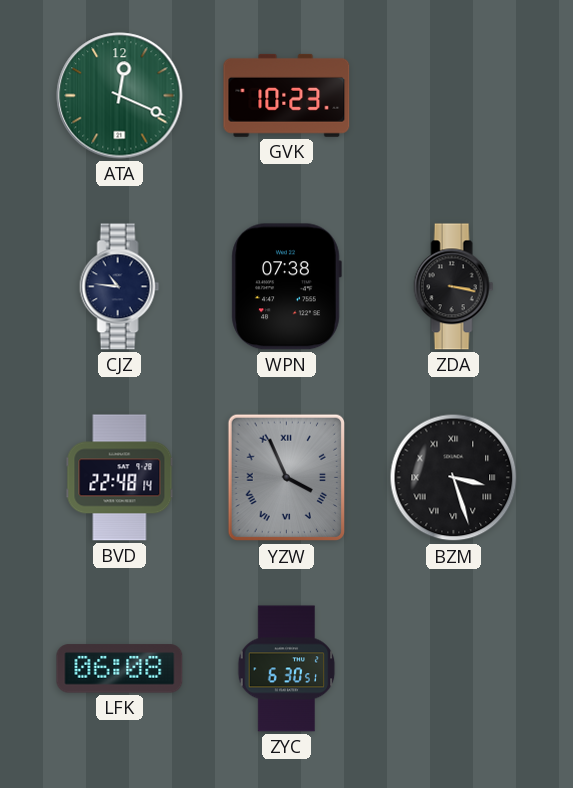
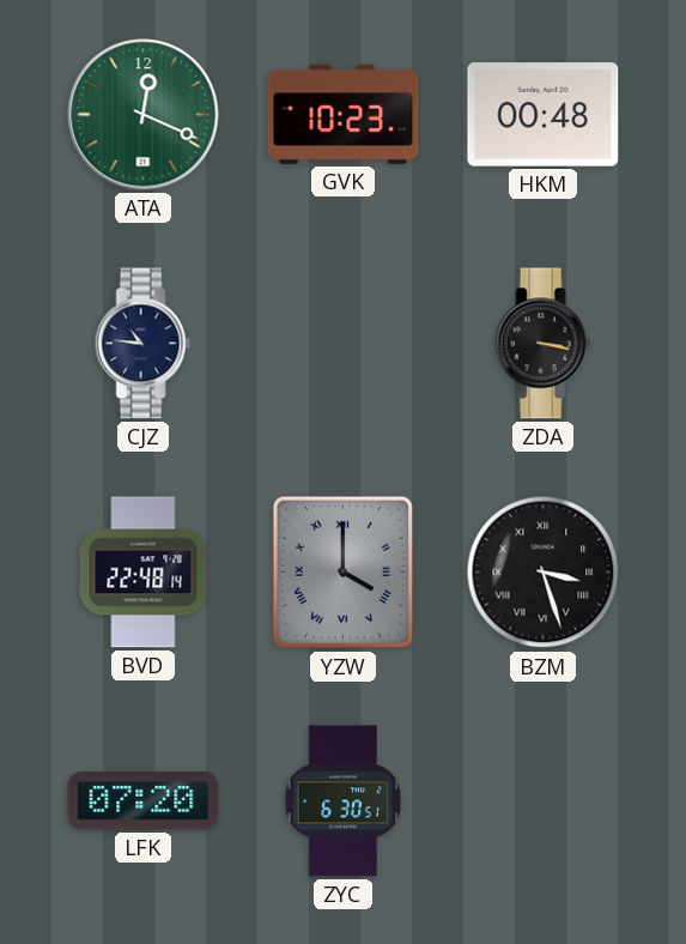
HKM: none -> 00:48 (544, 115)
WPN: 07:38 -> none (286, 287)
YZW: 3:56 -> 4:00 (342, 573)
LFK: 06:08 -> 07:20 (144, 801)
